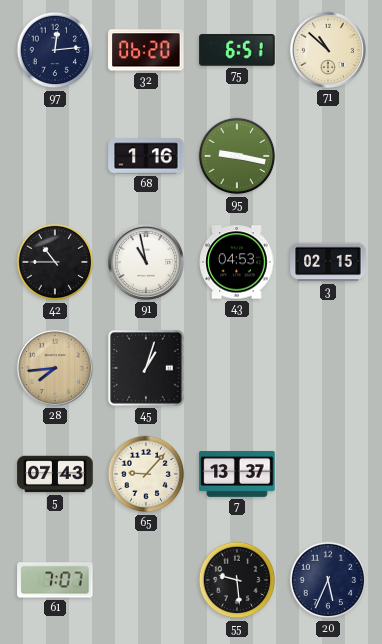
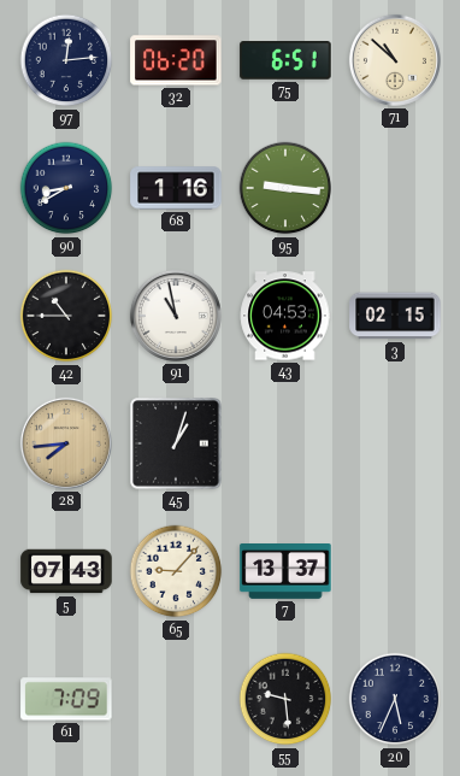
90: none -> 8:40 (66, 188)
95: 9:17 -> 9:16 (285, 188)
61: 7:07 -> 7:09 (66, 699)
